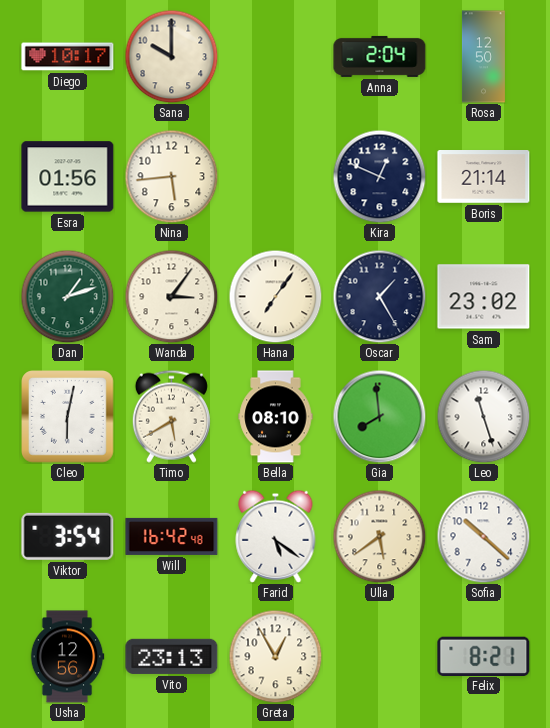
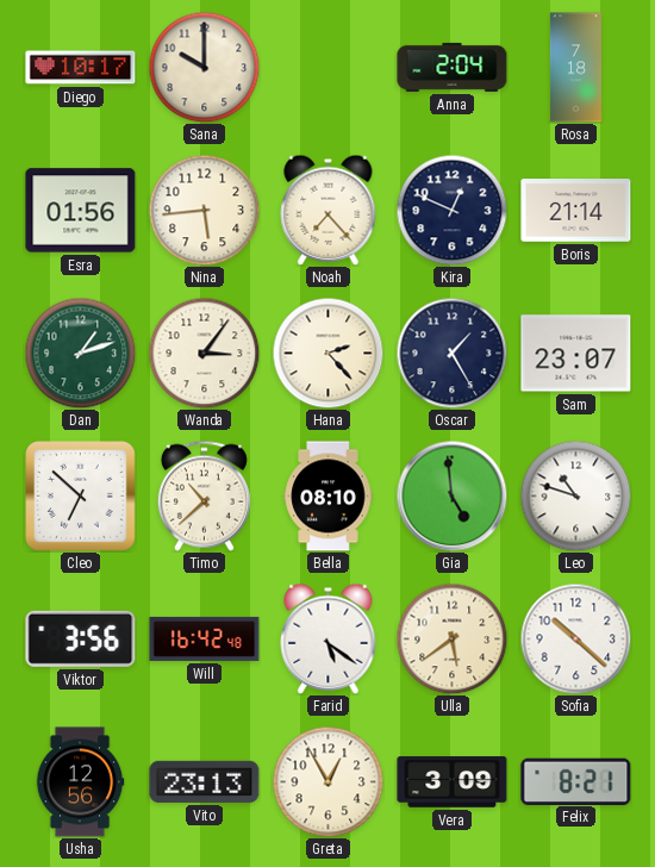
Rosa: 12:50 -> 7:18 (575, 68)
Noah: none -> 7:23 (329, 210)
Hana: 7:06 -> 2:23 (327, 353)
Sam: 23:02 -> 23:07 (576, 354)
Cleo: 6:02 -> 6:52 (81, 497)
Timo: 5:40 -> 10:38 (204, 495)
Gia: 7:59 -> 4:59 (451, 495)
Leo: 11:27 -> 10:48 (575, 495)
Viktor: 3:54 -> 3:56 (81, 638)
Vera: none -> 3:09 (453, 782)
